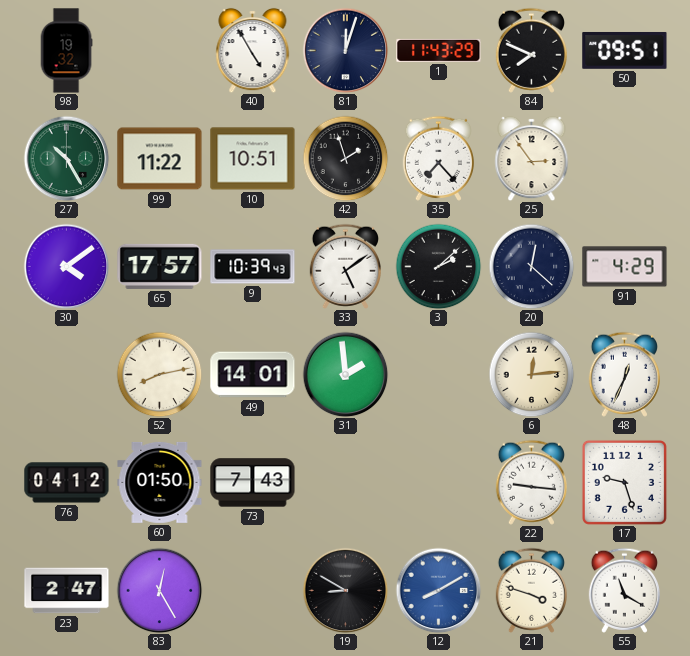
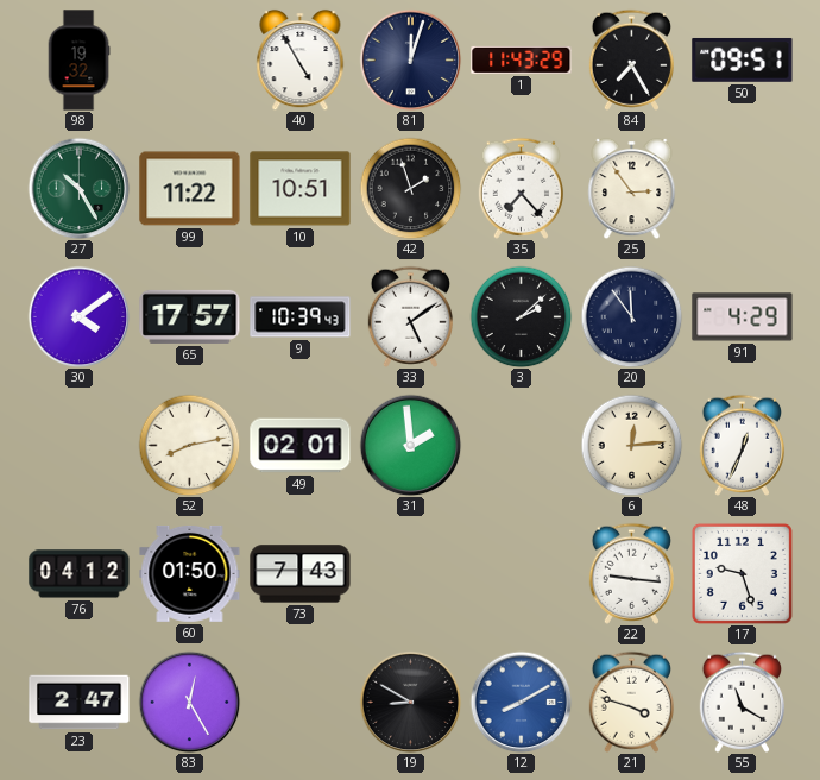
84: 7:49 -> 7:25 (631, 59)
20: 12:22 -> 11:54 (631, 316)
49: 14:01 -> 02:01 (301, 446)
